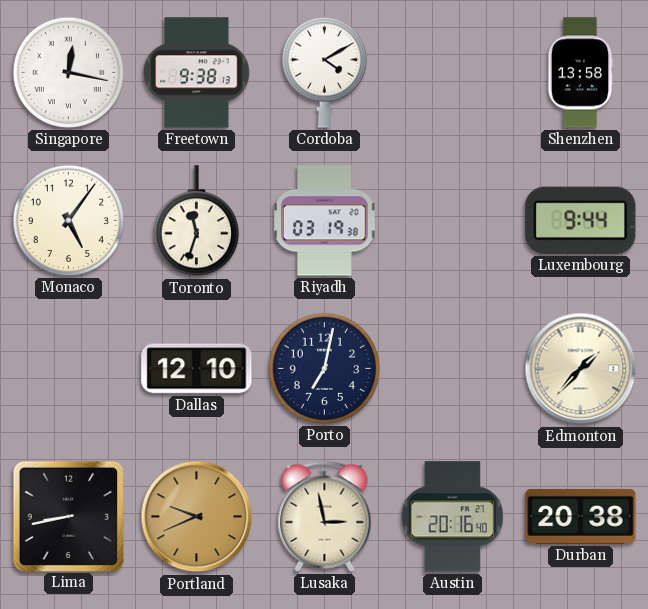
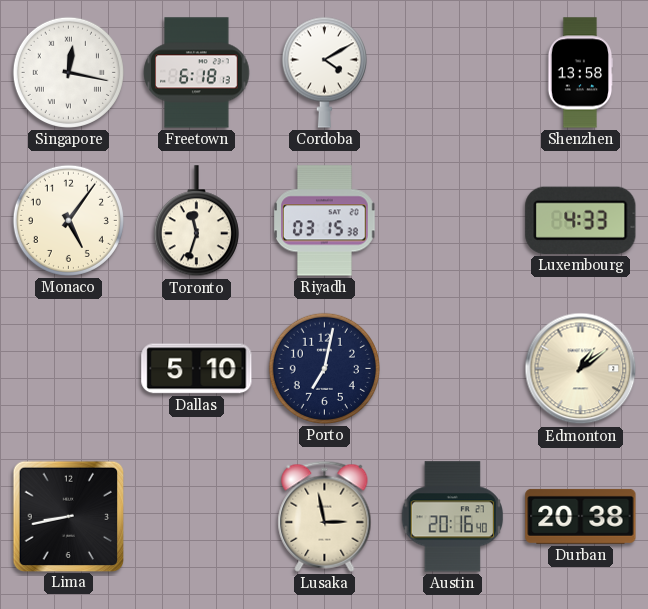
Freetown: 9:38 -> 6:18 (197, 73)
Riyadh: 03:19 -> 03:15 (325, 221)
Luxembourg: 9:44 -> 4:33 (581, 220)
Dallas: 12:10 -> 5:10 (197, 369)
Edmonton: 1:37 -> 1:09 (581, 369)
Portland: 9:41 -> none (197, 517)
